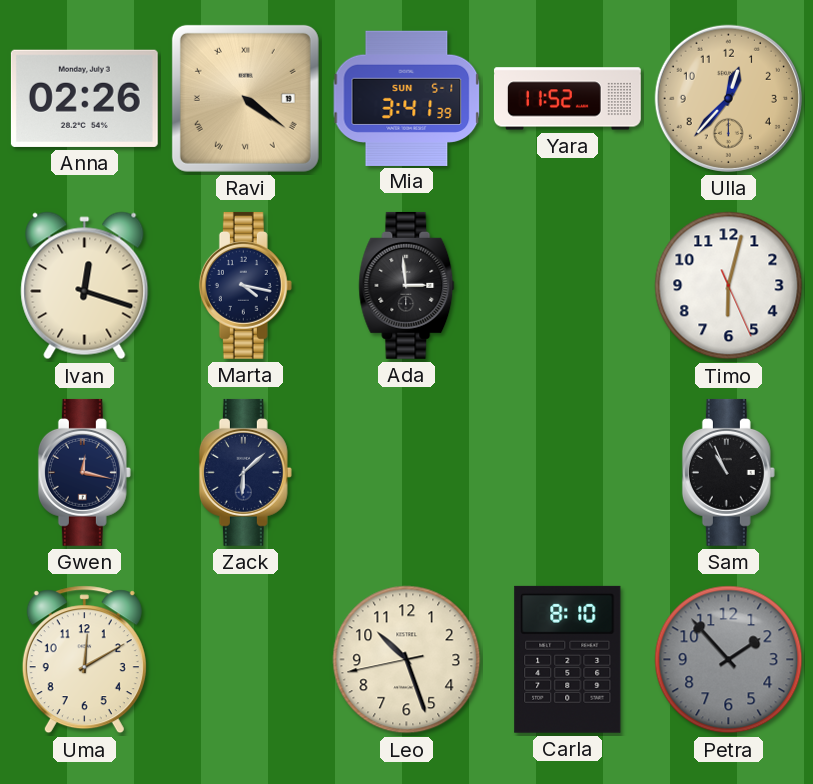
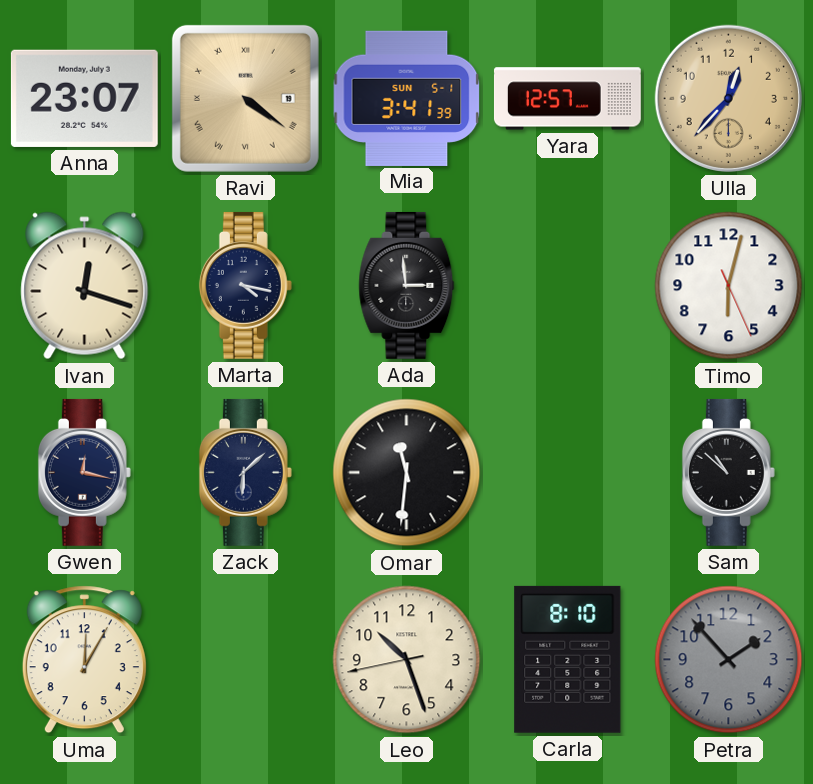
Anna: 02:26 -> 23:07 (84, 98)
Yara: 11:52 -> 12:57 (567, 99)
Omar: none -> 11:31 (407, 473)
Sam: 10:56 -> 10:52 (728, 472)
Uma: 12:10 -> 12:05 (84, 660)
